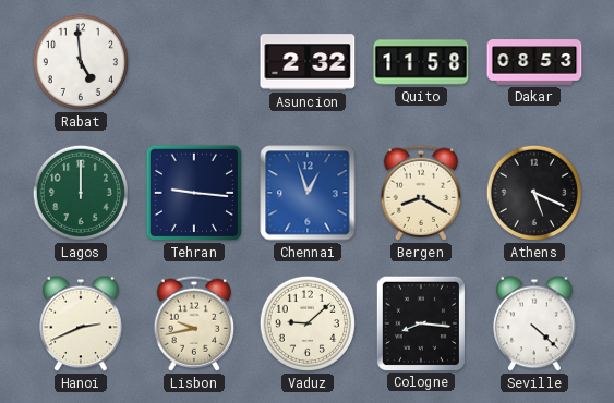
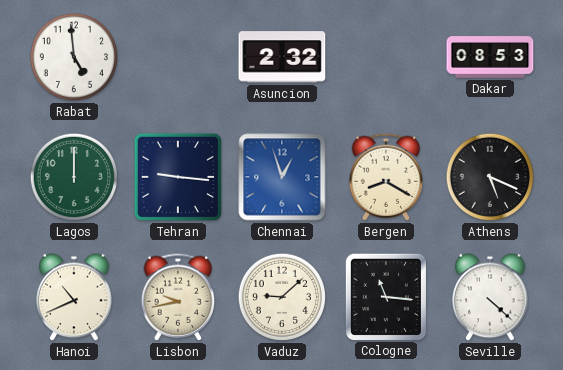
Quito: 11:58 -> none (421, 62)
Hanoi: 2:41 -> 10:41 (74, 297)
Cologne: 8:16 -> 11:16 (385, 296)
